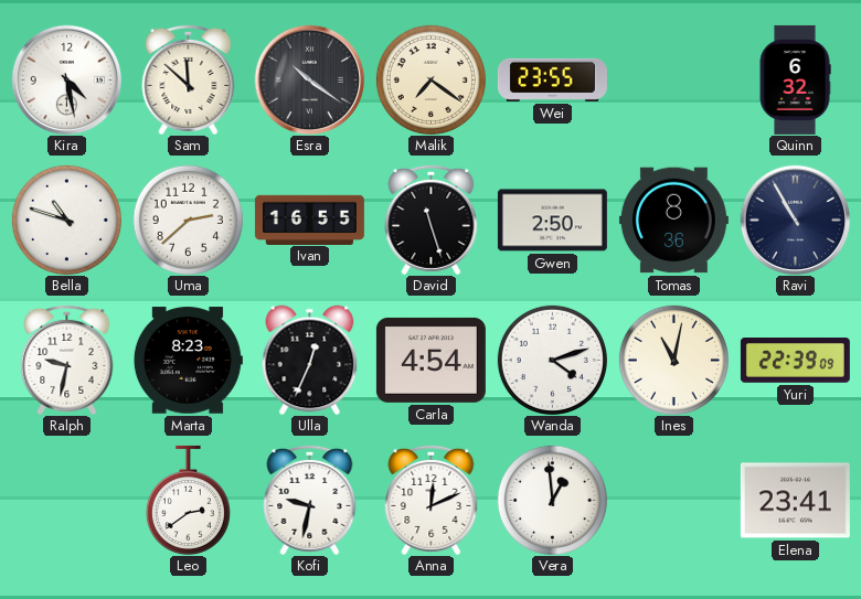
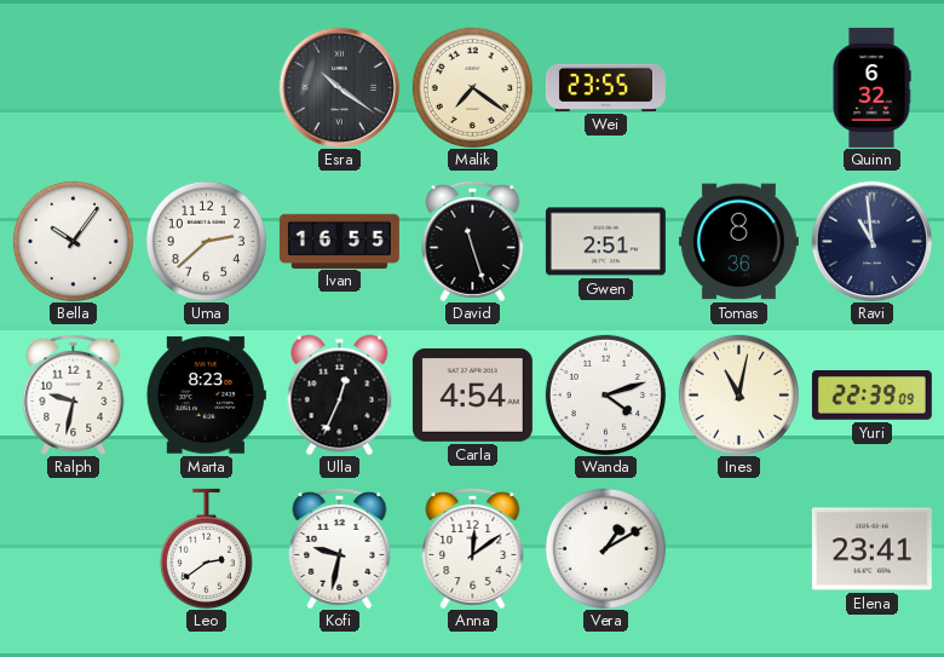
Kira: 4:28 -> none (66, 79)
Sam: 11:52 -> none (189, 79)
Bella: 10:48 -> 10:06 (73, 241)
Gwen: 2:50 -> 2:51 (605, 242)
Ravi: 10:55 -> 10:59 (871, 241)
Anna: 12:11 -> 12:09 (473, 548)
Vera: 12:59 -> 1:10 (605, 548)
